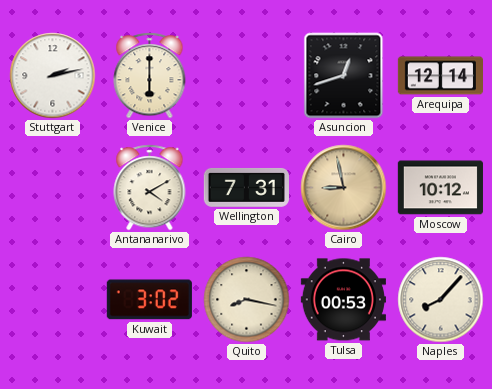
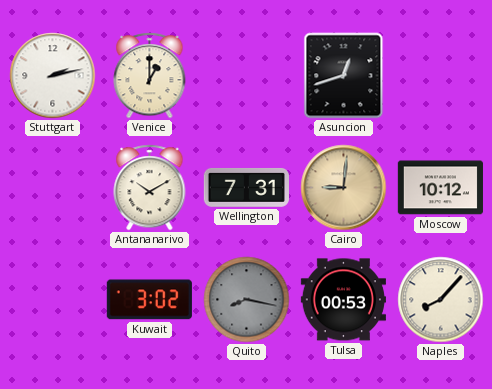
Venice: 6:00 -> 1:00 (150, 76)
Arequipa: 12:14 -> none (440, 76)
Antananarivo: 4:10 -> 10:10 (150, 188)
Cairo: 8:58 -> 9:01 (344, 188)
Quito dial: cream -> grey (247, 300)
